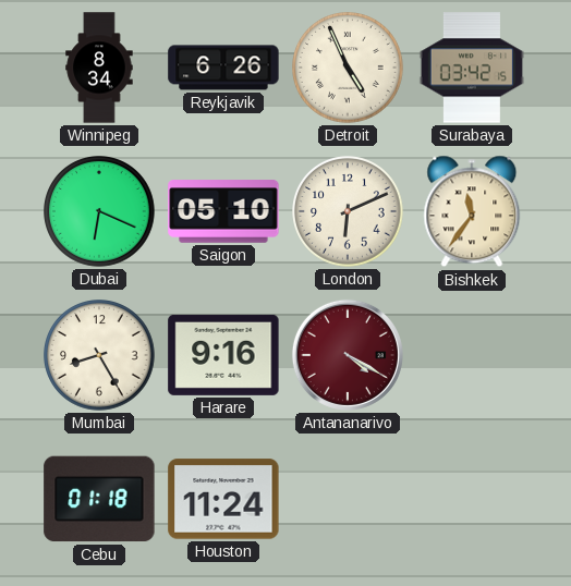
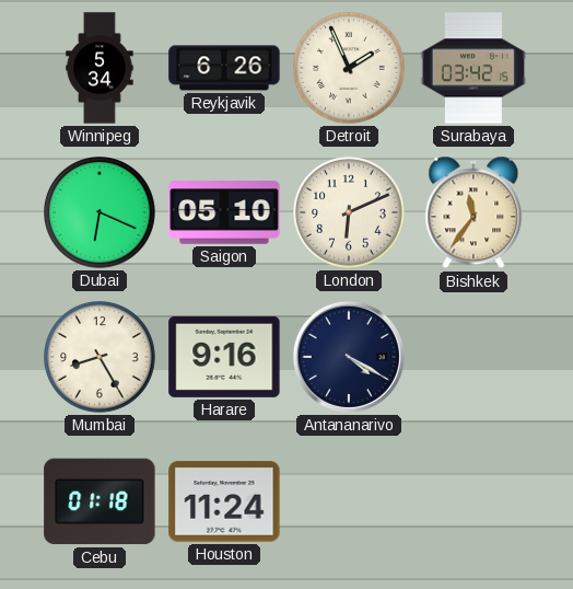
Winnipeg: 8:34 -> 5:34 (100, 68)
Detroit: 4:56 -> 1:56 (350, 69)
Antananarivo dial: burgundy -> navy (349, 357)
